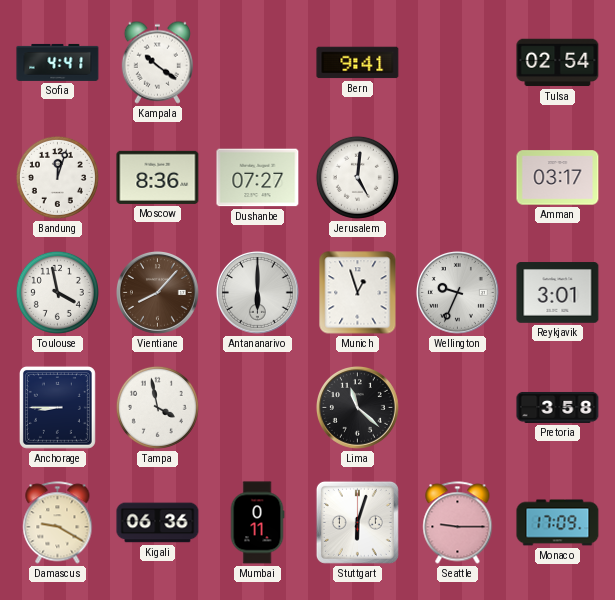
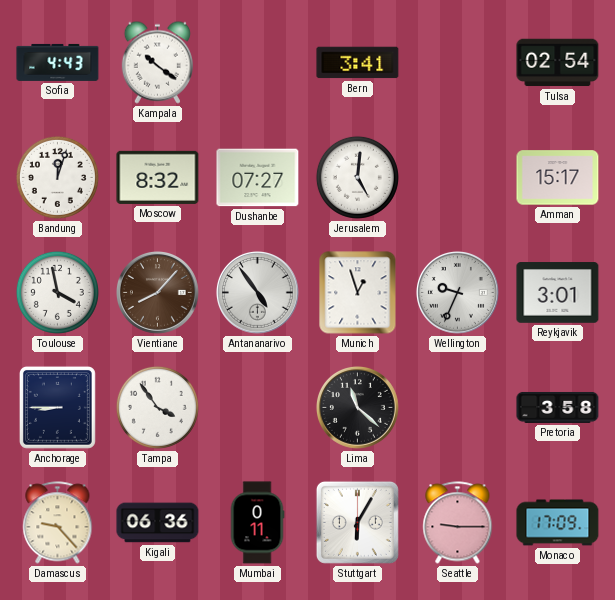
Sofia: 4:41 -> 4:43 (58, 62)
Bern: 9:41 -> 3:41 (358, 63)
Moscow: 8:36 -> 8:32 (158, 177)
Amman: 03:17 -> 15:17 (558, 178)
Antananarivo: 6:00 -> 4:54 (257, 292)
Tampa: 3:58 -> 3:54 (157, 407)
Damascus: 9:20 -> 9:23 (58, 523)
Stuttgart: 6:03 -> 6:05 (357, 522)
